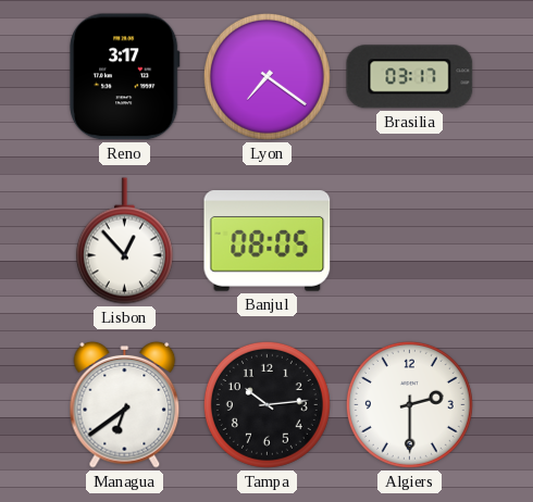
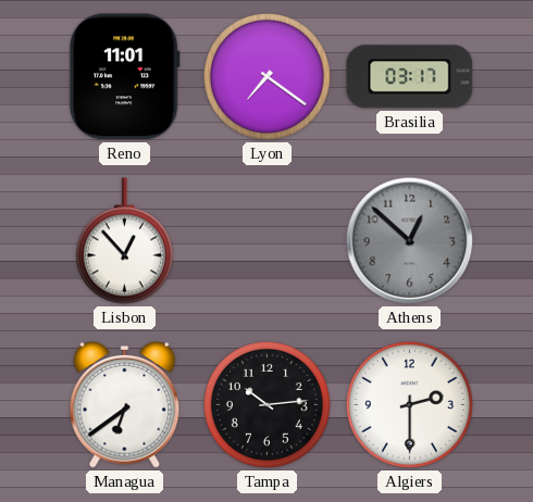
Reno: 3:17 -> 11:01 (124, 77)
Banjul: 08:05 -> none (268, 241)
Athens: none -> 12:52 (410, 241)
